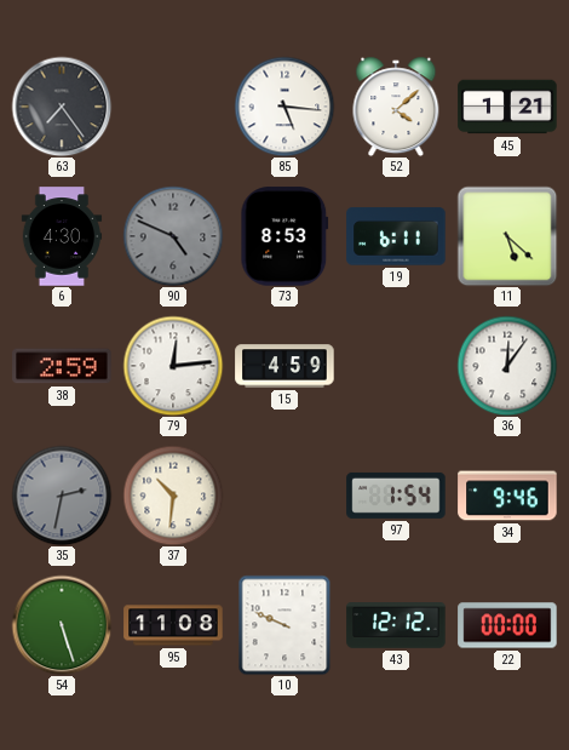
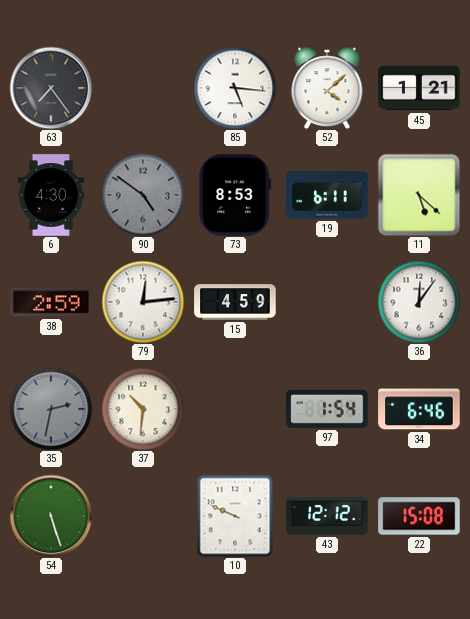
90: 4:49 -> 4:51 (143, 195)
34: 9:46 -> 6:46 (419, 409)
95: 11:08 -> none (173, 625)
22: 00:00 -> 15:08 (419, 516)
